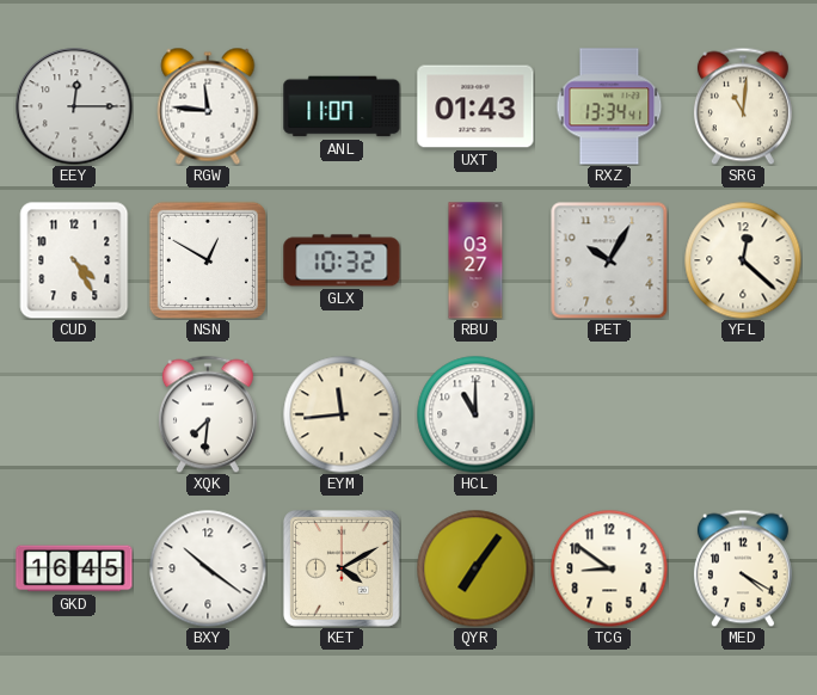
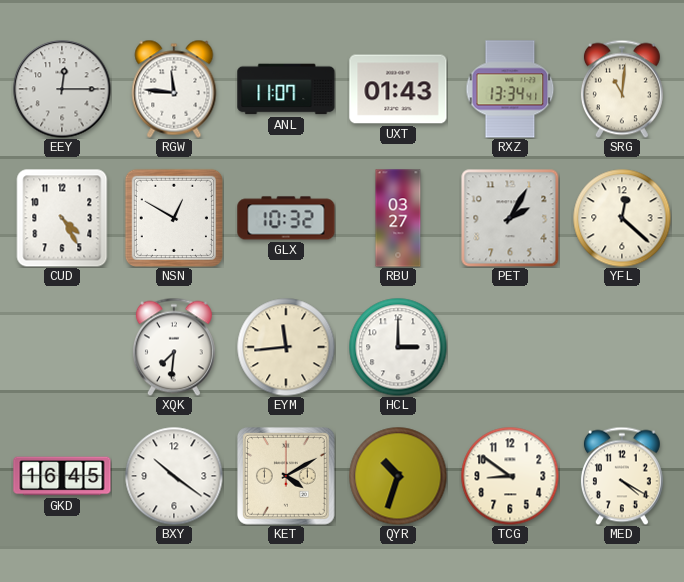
PET: 10:05 -> 2:05 (510, 218)
HCL: 11:00 -> 3:00 (398, 347)
QYR: 7:06 -> 10:33 (398, 476)
